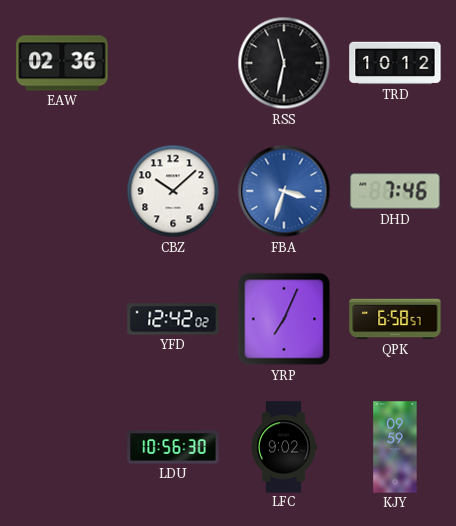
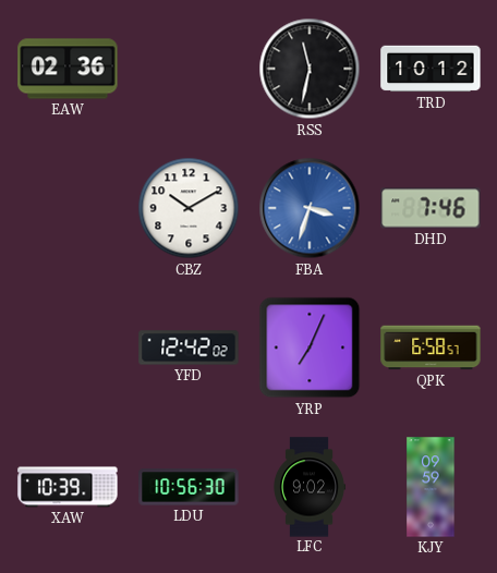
CBZ: 10:08 -> 10:10 (189, 208)
XAW: none -> 10:39 (68, 487)
